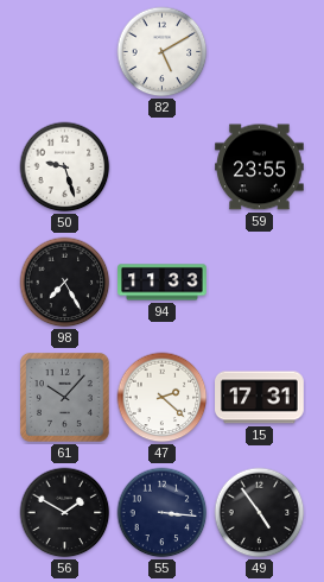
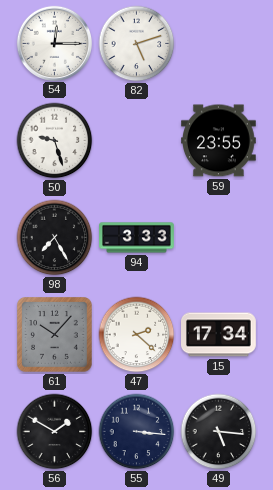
54: none -> 12:15 (54, 43)
82: 5:10 -> 5:12 (137, 44)
94: 11:33 -> 3:33 (137, 238)
15: 17:31 -> 17:34 (219, 335)
49: 4:54 -> 5:16 (219, 432)
